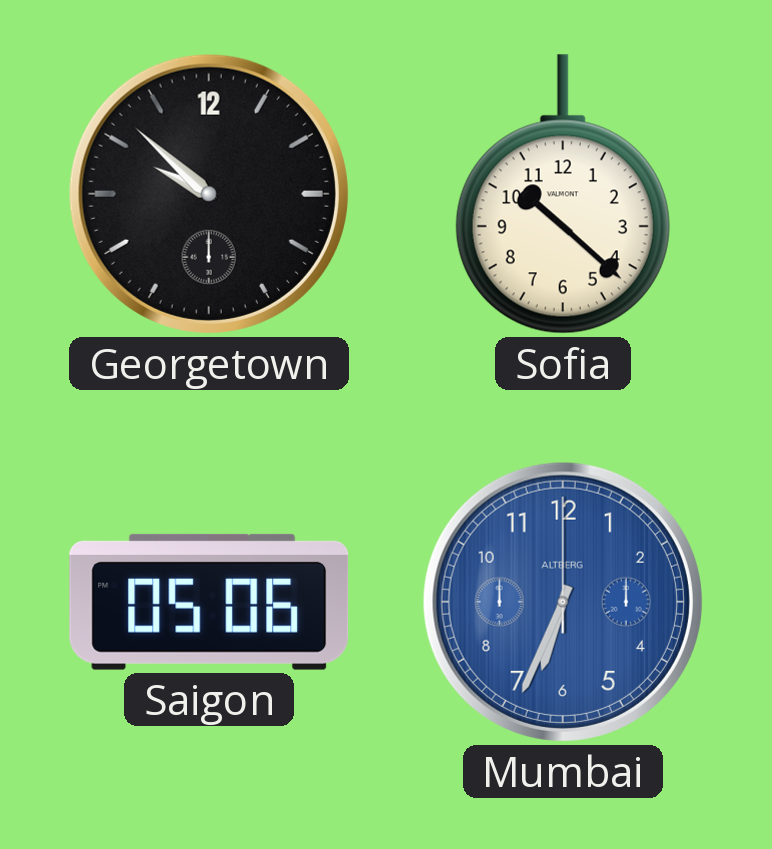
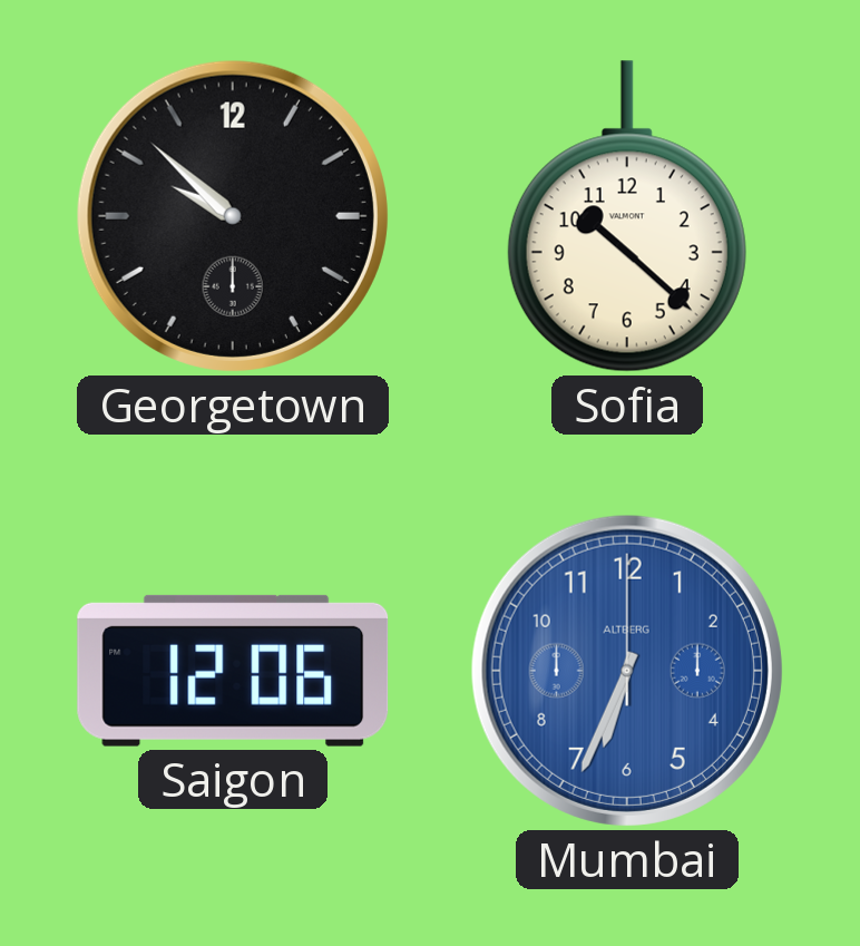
Saigon: 05:06 -> 12:06 (233, 671)
